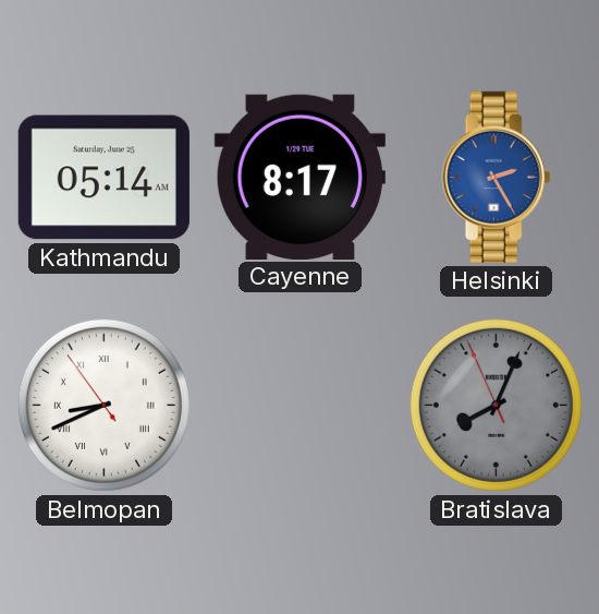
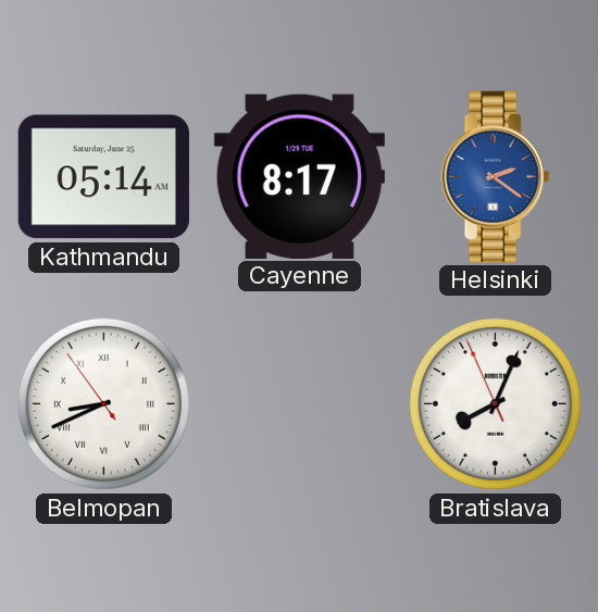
Helsinki: 2:25 -> 2:21 (496, 176)
Bratislava dial: grey -> white (495, 403)
